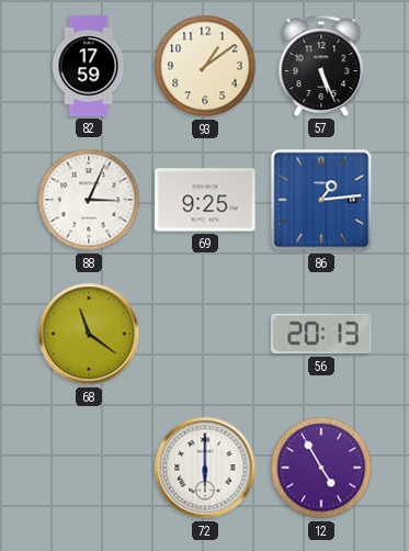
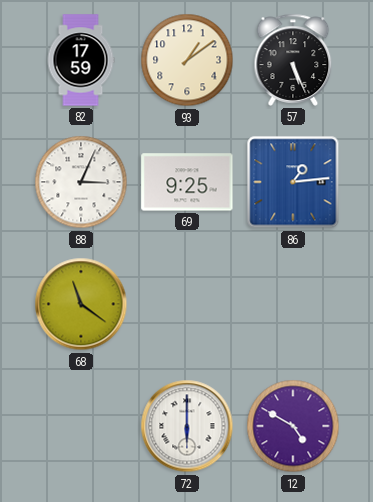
56: 20:13 -> none (321, 334)
12: 4:55 -> 4:50 (293, 426)
